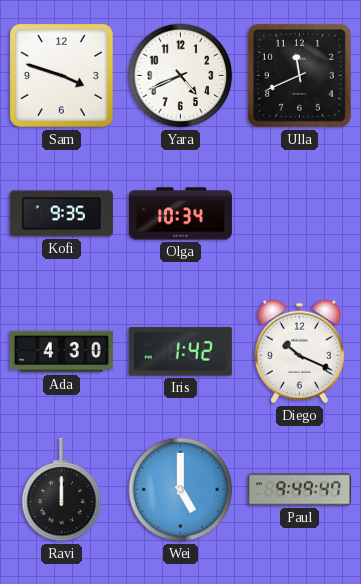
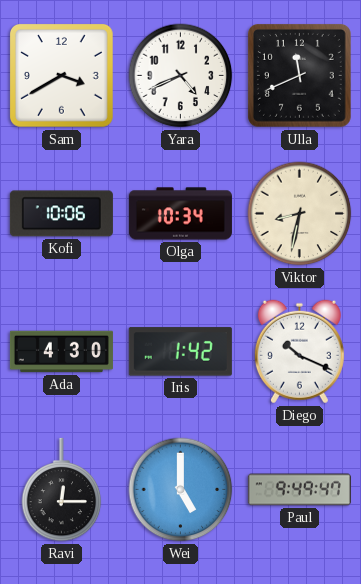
Sam: 3:48 -> 3:40 (62, 76)
Kofi: 9:35 -> 10:06 (61, 214)
Viktor: none -> 8:32 (300, 214)
Ravi: 12:00 -> 12:15 (62, 490)
